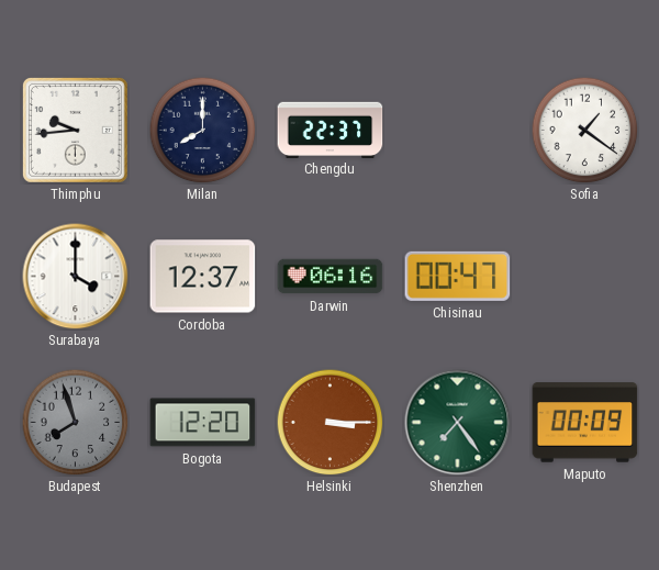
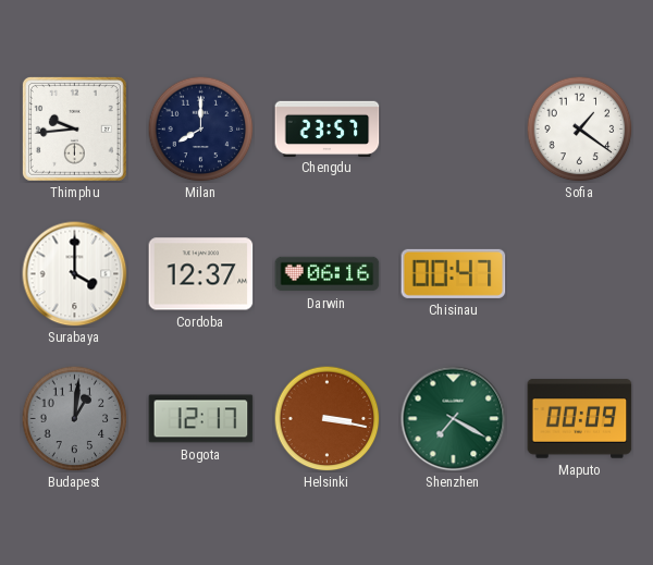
Chengdu: 22:37 -> 23:57 (328, 128)
Budapest: 7:57 -> 1:01 (74, 418)
Bogota: 12:20 -> 12:17 (201, 419)
Helsinki: 3:15 -> 3:17 (326, 418)
Shenzhen: 7:24 -> 7:20 (454, 419)
